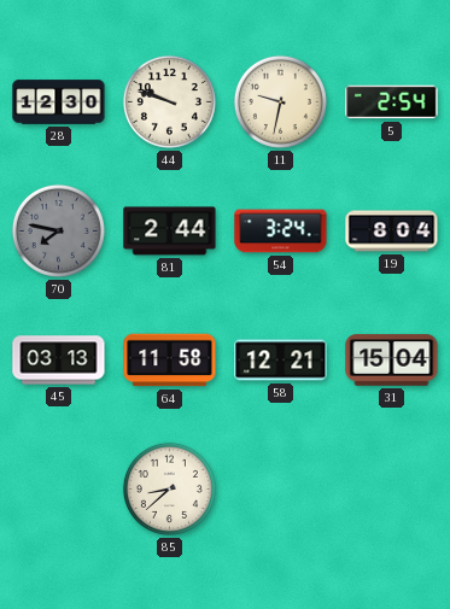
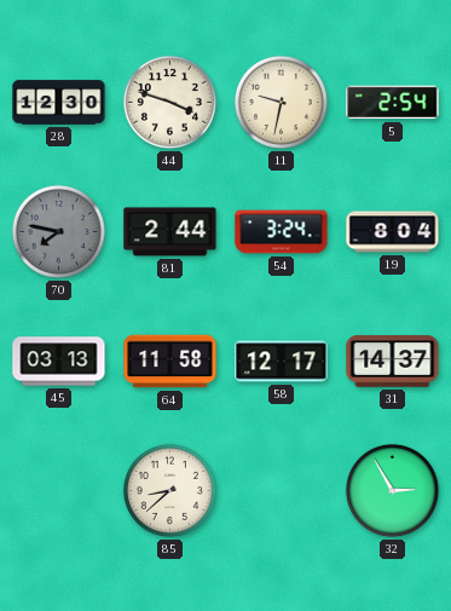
44: 9:48 -> 3:48 (169, 102)
58: 12:21 -> 12:17 (282, 362)
31: 15:04 -> 14:37 (393, 362)
32: none -> 2:55 (392, 490)
